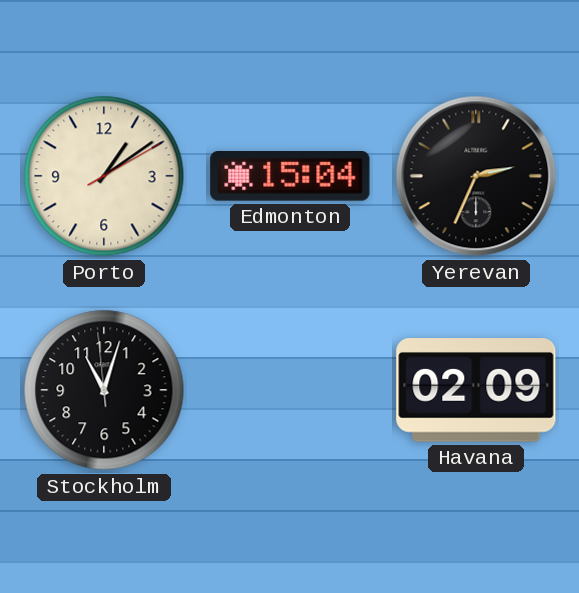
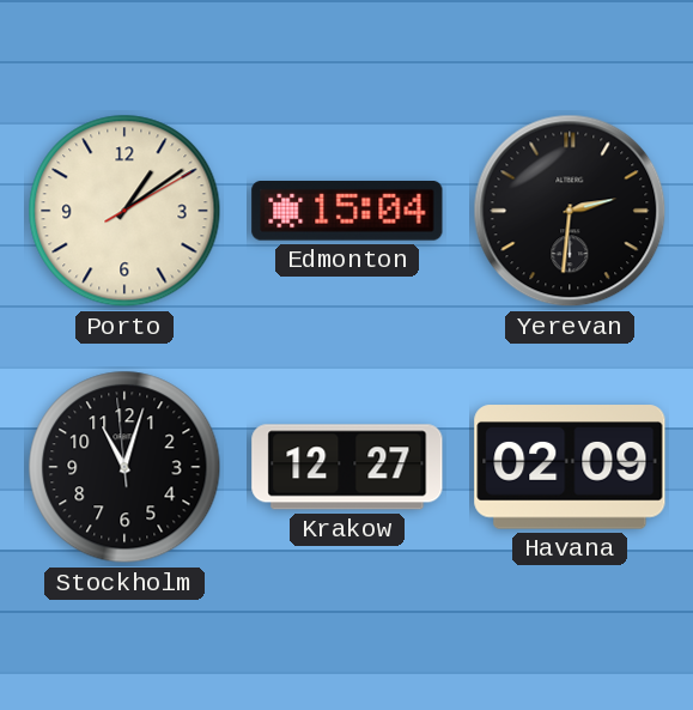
Yerevan: 2:34 -> 2:31 (570, 211)
Krakow: none -> 12:27 (347, 467)
